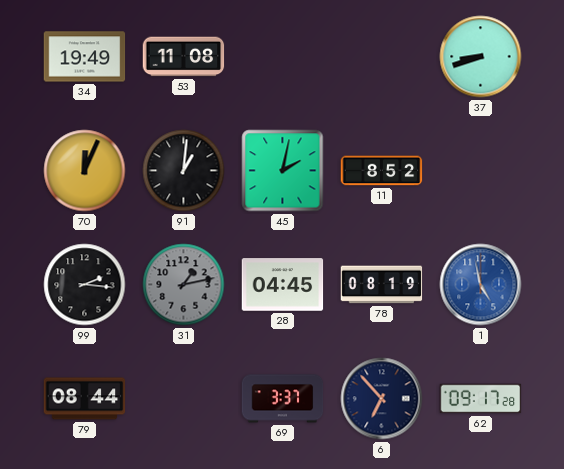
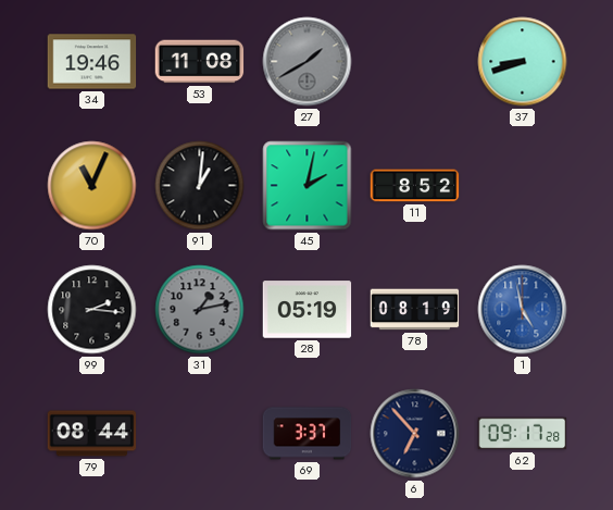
34: 19:49 -> 19:46 (92, 62)
27: none -> 1:40 (308, 62)
70: 12:04 -> 11:04 (92, 186)
28: 04:45 -> 05:19 (308, 310)
